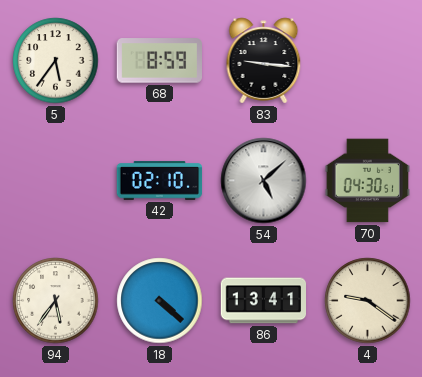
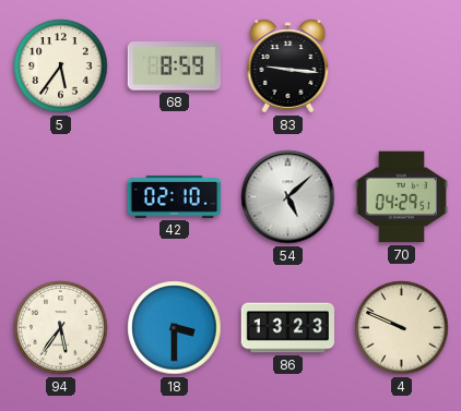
70: 04:30 -> 04:29 (401, 197)
18: 4:22 -> 3:30 (175, 328)
86: 13:41 -> 13:23 (288, 328)
4: 9:21 -> 9:49 (402, 328)
